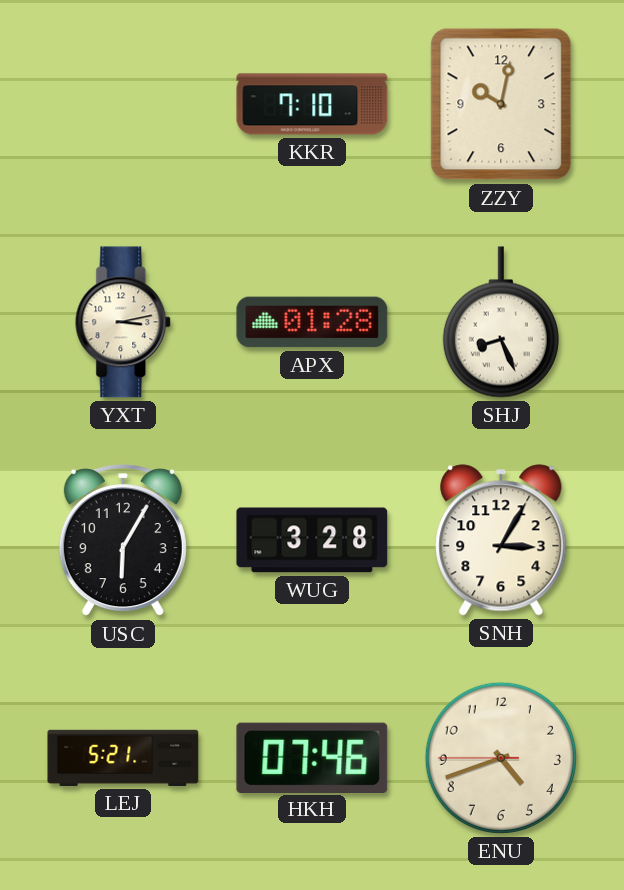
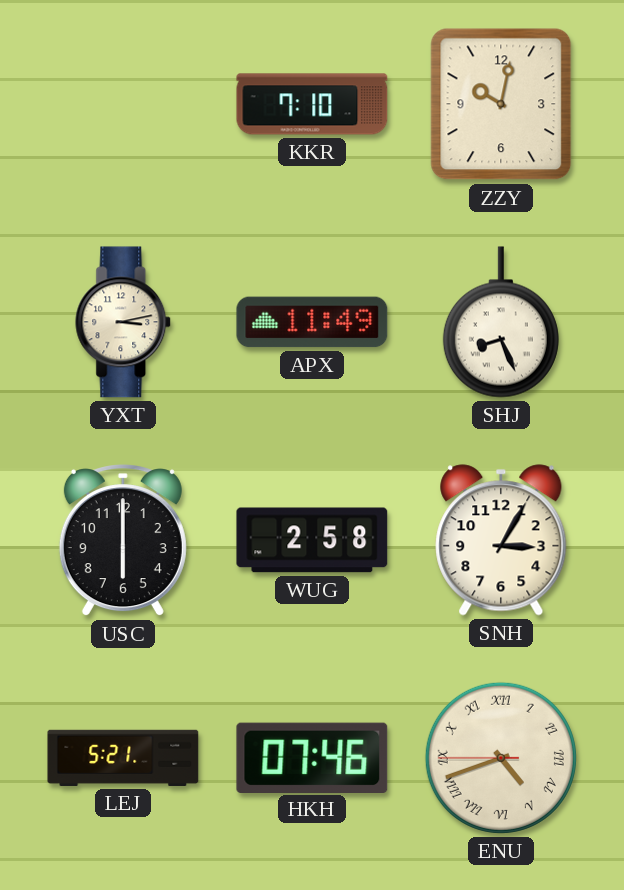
APX: 01:28 -> 11:49 (312, 322)
USC: 6:05 -> 6:00 (123, 541)
WUG: 3:28 -> 2:58 (312, 540)
ENU numerals: Arabic -> Roman (501, 758)
